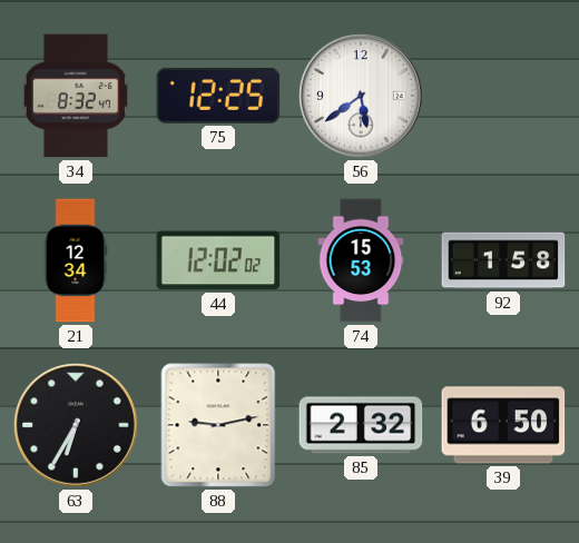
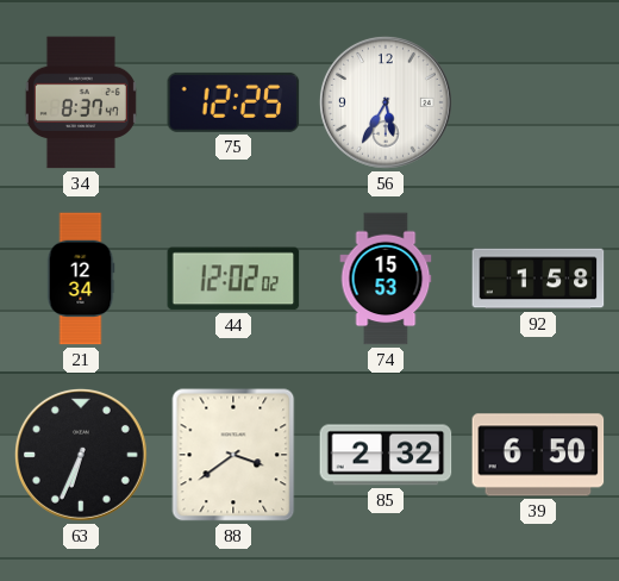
34: 8:32 -> 8:37 (81, 102)
56: 5:39 -> 5:35 (386, 102)
63: 6:35 -> 6:34 (81, 455)
88: 9:13 -> 3:39 (233, 455)
